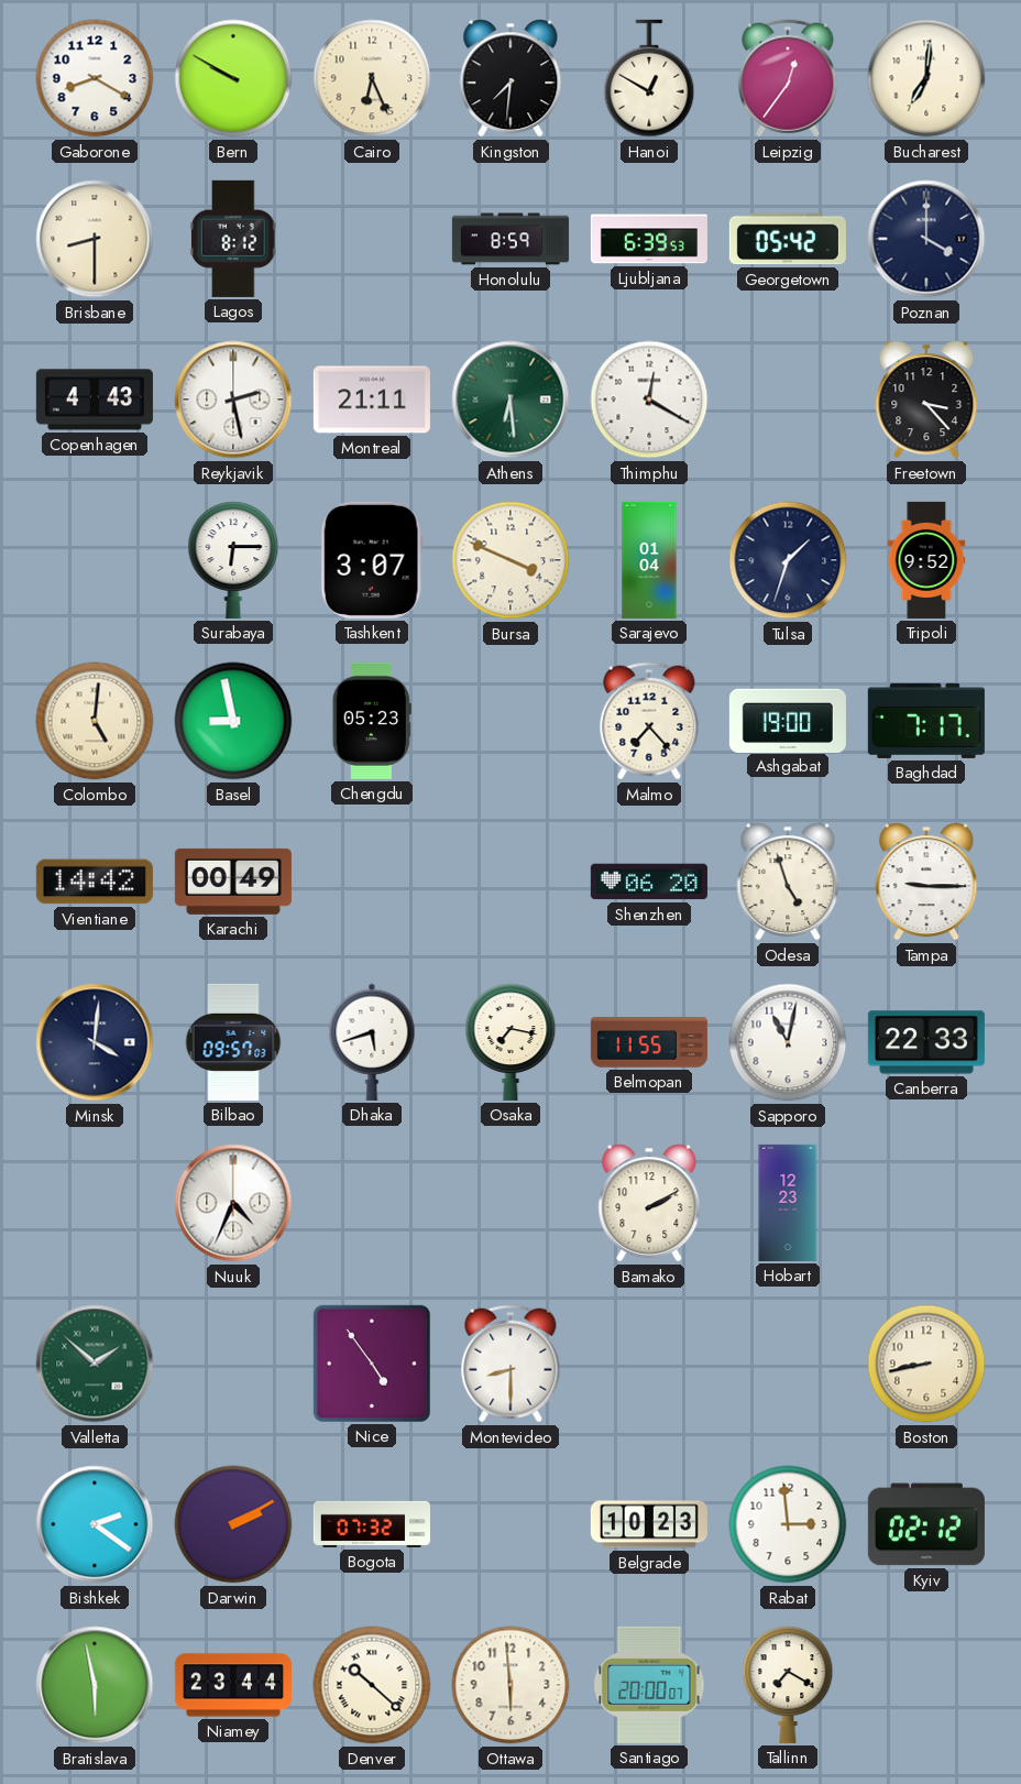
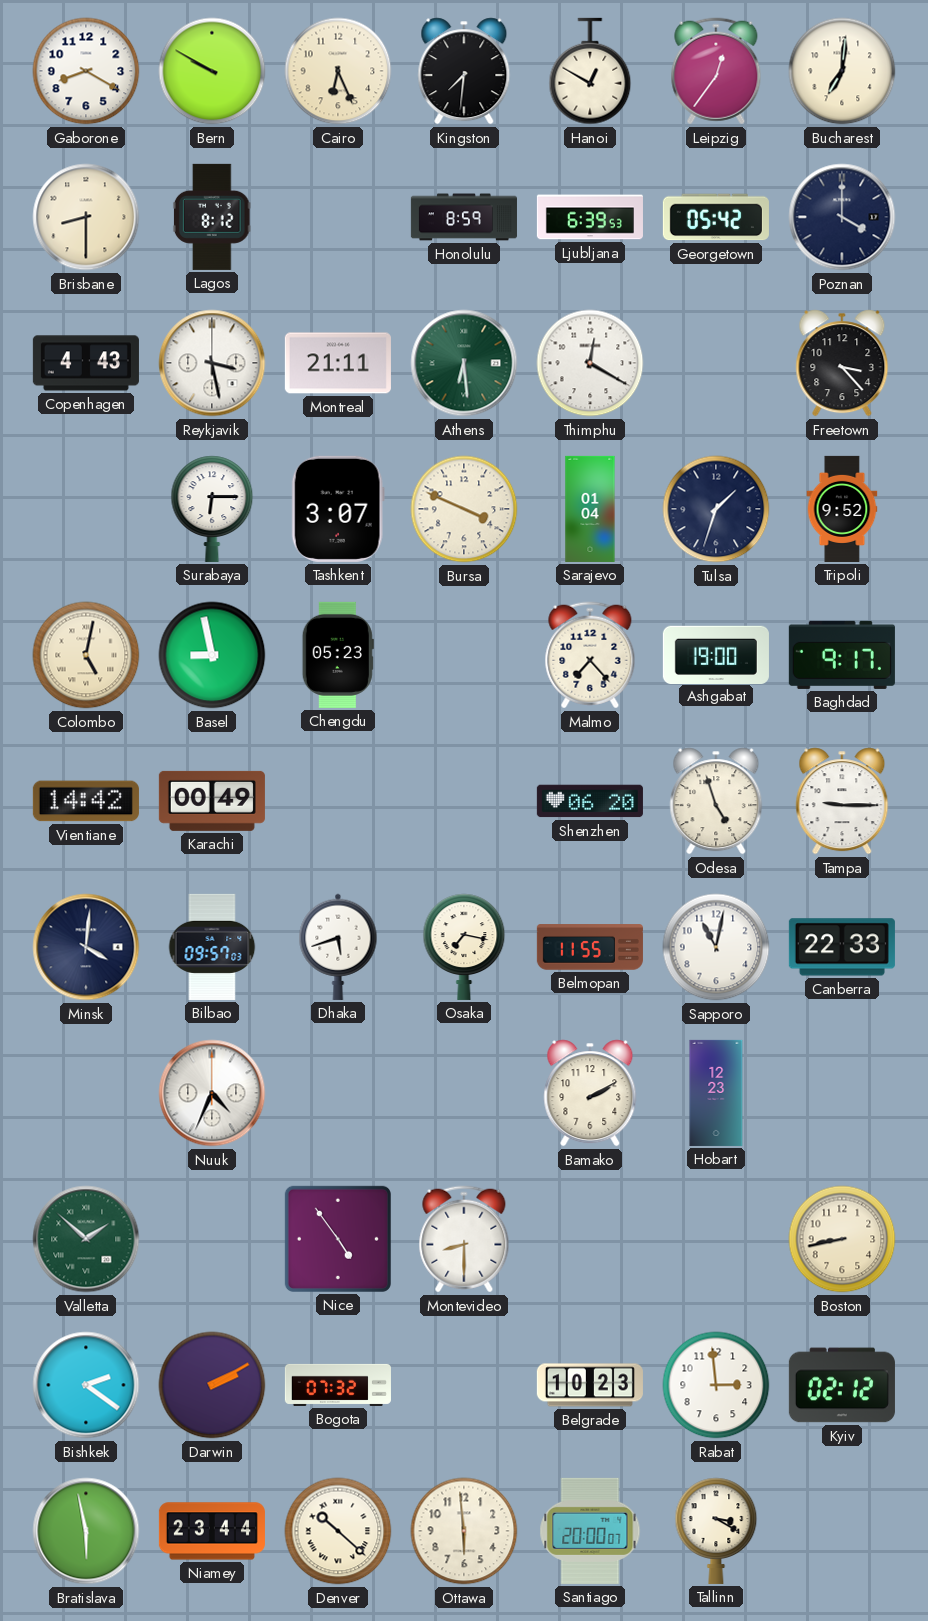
Reykjavik: 2:28 -> 3:28 (212, 363)
Colombo: 5:01 -> 5:02 (86, 655)
Baghdad: 7:17 -> 9:17 (842, 655)
Tallinn: 7:20 -> 3:20 (716, 1531)
